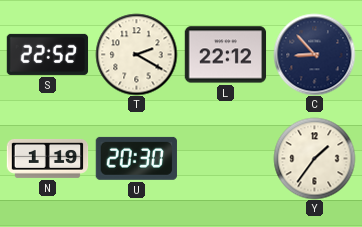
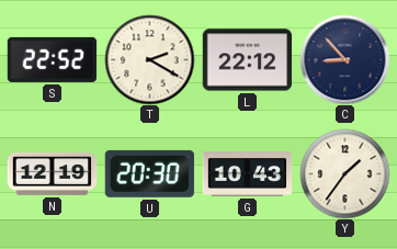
N: 1:19 -> 12:19 (52, 174)
G: none -> 10:43 (247, 174)
